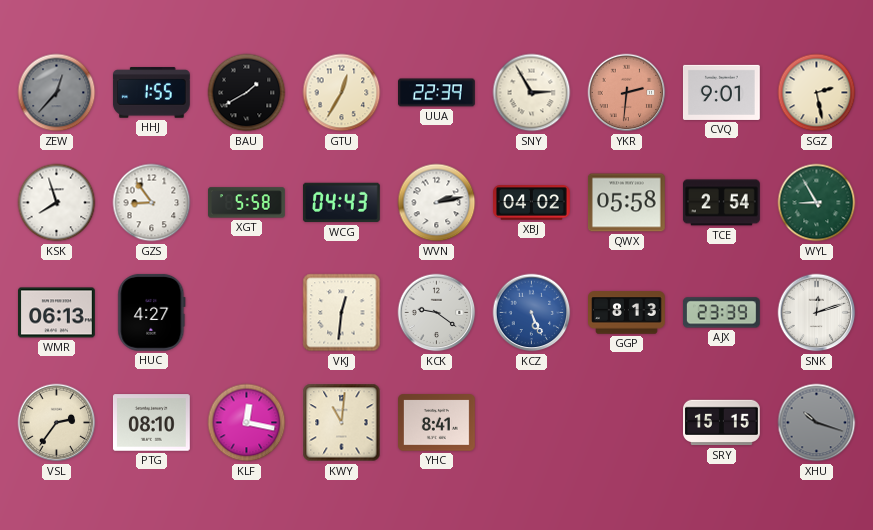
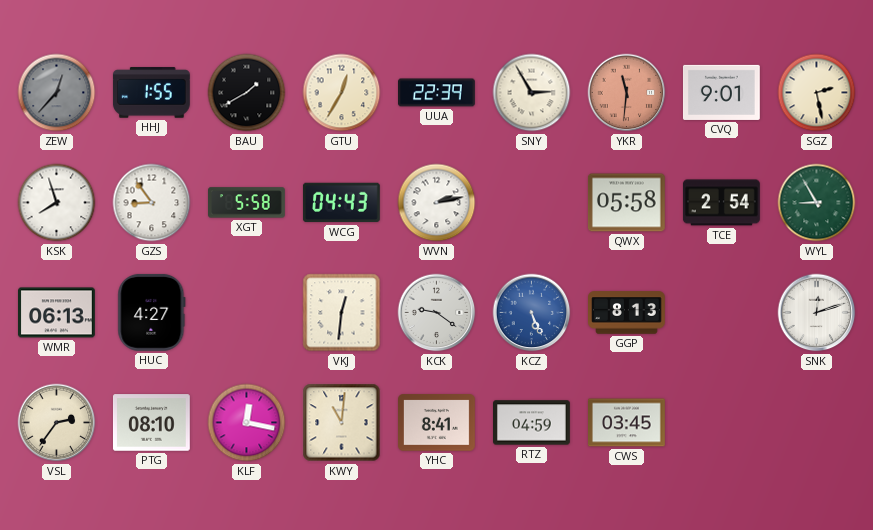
YKR: 2:31 -> 11:31 (627, 93)
XBJ: 04:02 -> none (532, 203)
AJX: 23:39 -> none (721, 313)
RTZ: none -> 04:59 (532, 423)
CWS: none -> 03:45 (627, 423)
SRY: 15:15 -> none (722, 423)
XHU: 10:18 -> none (817, 423)
